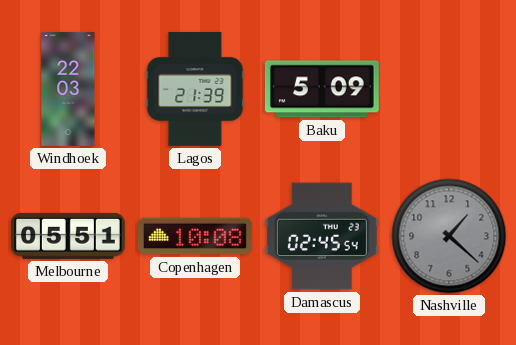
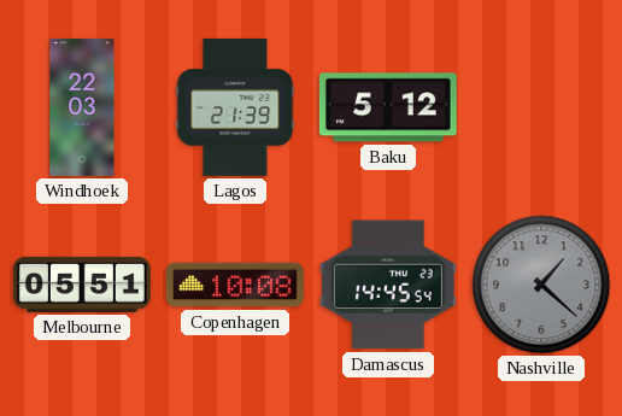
Baku: 5:09 -> 5:12 (388, 107)
Damascus: 02:45 -> 14:45 (388, 285)
